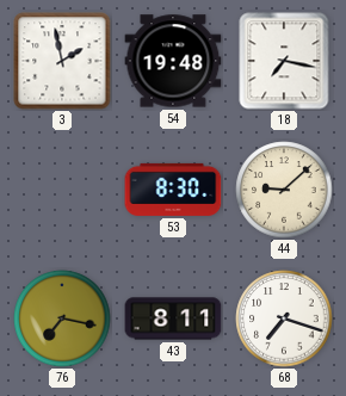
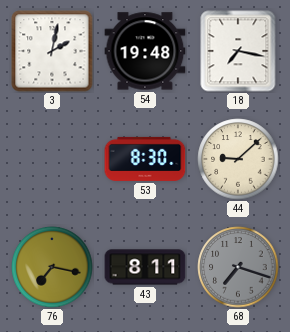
3: 1:58 -> 2:02 (52, 51)
68 dial: white -> grey (238, 267)
